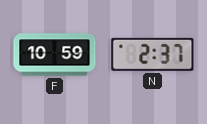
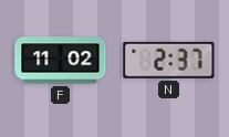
F: 10:59 -> 11:02 (61, 61)
